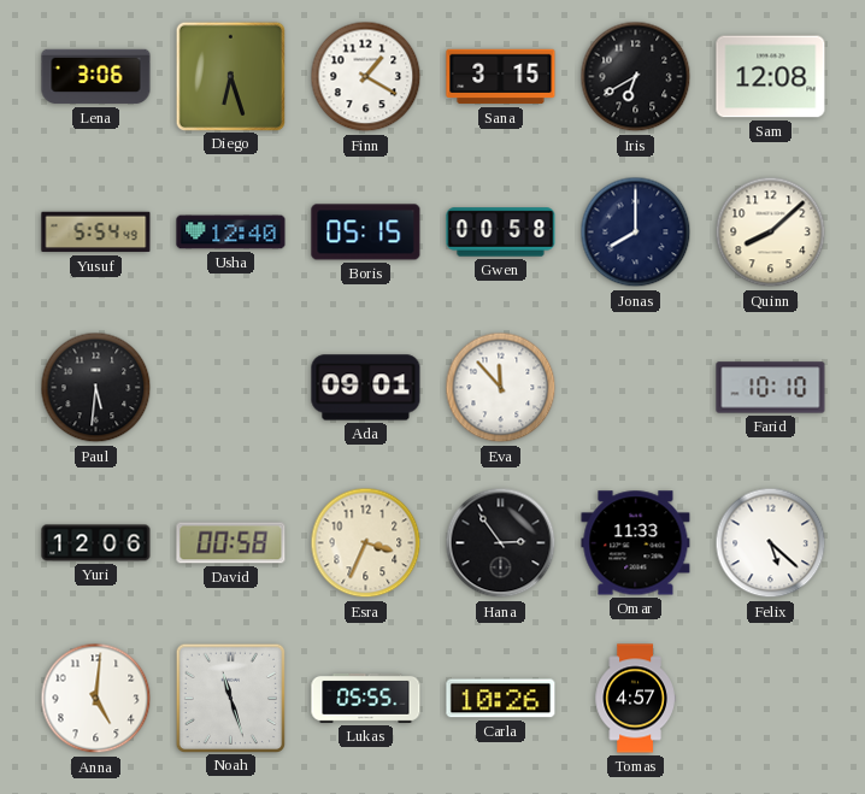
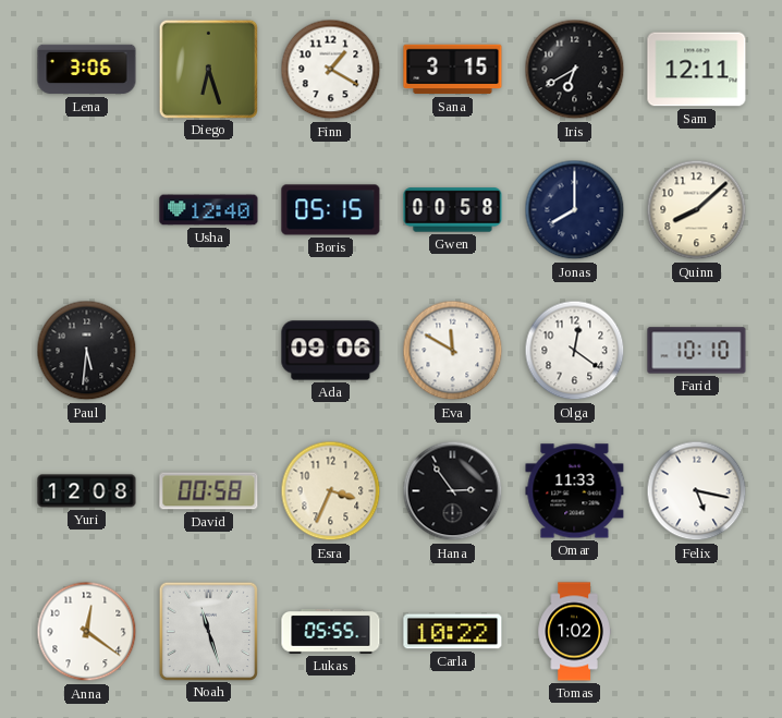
Sam: 12:08 -> 12:11 (697, 70)
Yusuf: 5:54 -> none (96, 233)
Ada: 09:01 -> 09:06 (331, 351)
Eva: 11:53 -> 11:50 (453, 351)
Olga: none -> 12:21 (575, 351)
Yuri: 12:06 -> 12:08 (87, 491)
Felix: 5:22 -> 5:17 (697, 491)
Anna: 5:01 -> 12:21 (87, 632)
Carla: 10:26 -> 10:22 (453, 632)
Tomas: 4:57 -> 1:02 (574, 632)
